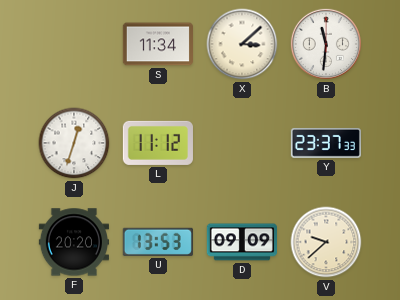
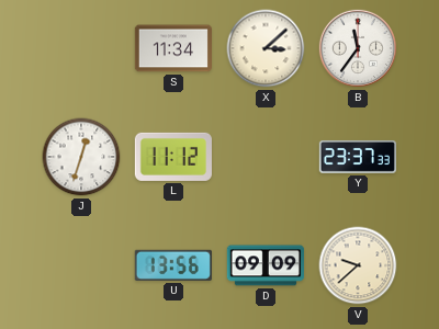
B: 11:31 -> 11:36 (358, 48)
F: 20:20 -> none (73, 242)
U: 13:53 -> 13:56 (173, 265)
